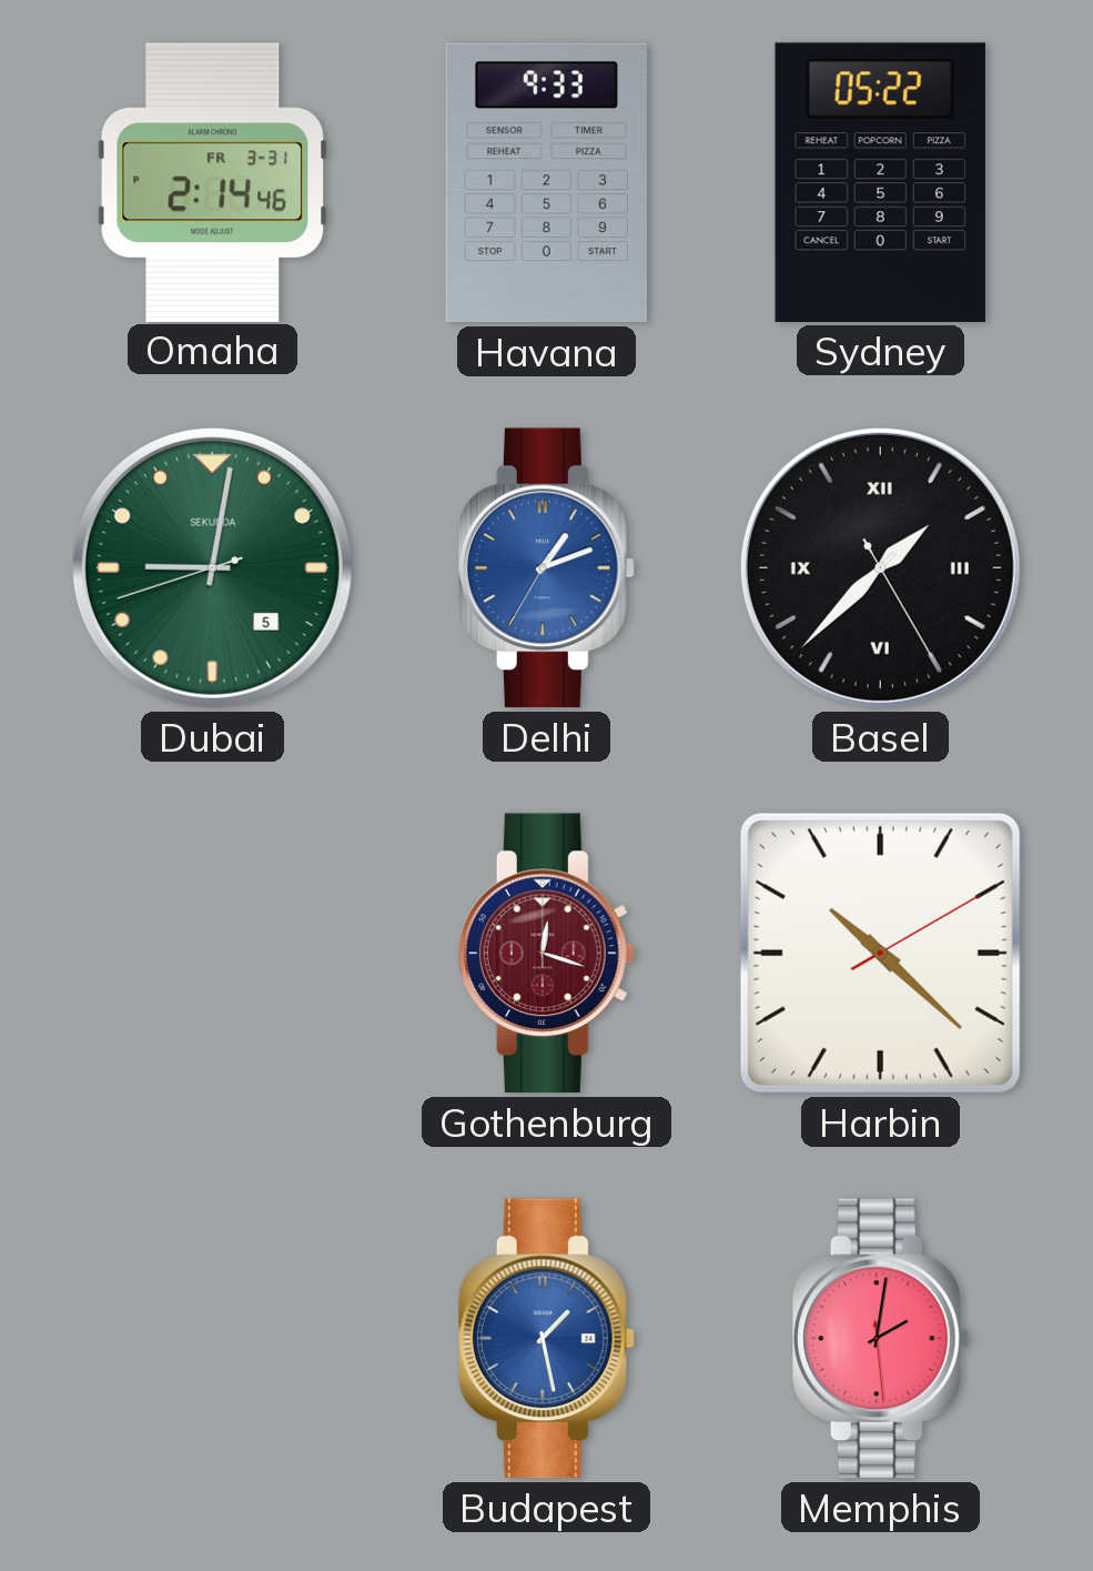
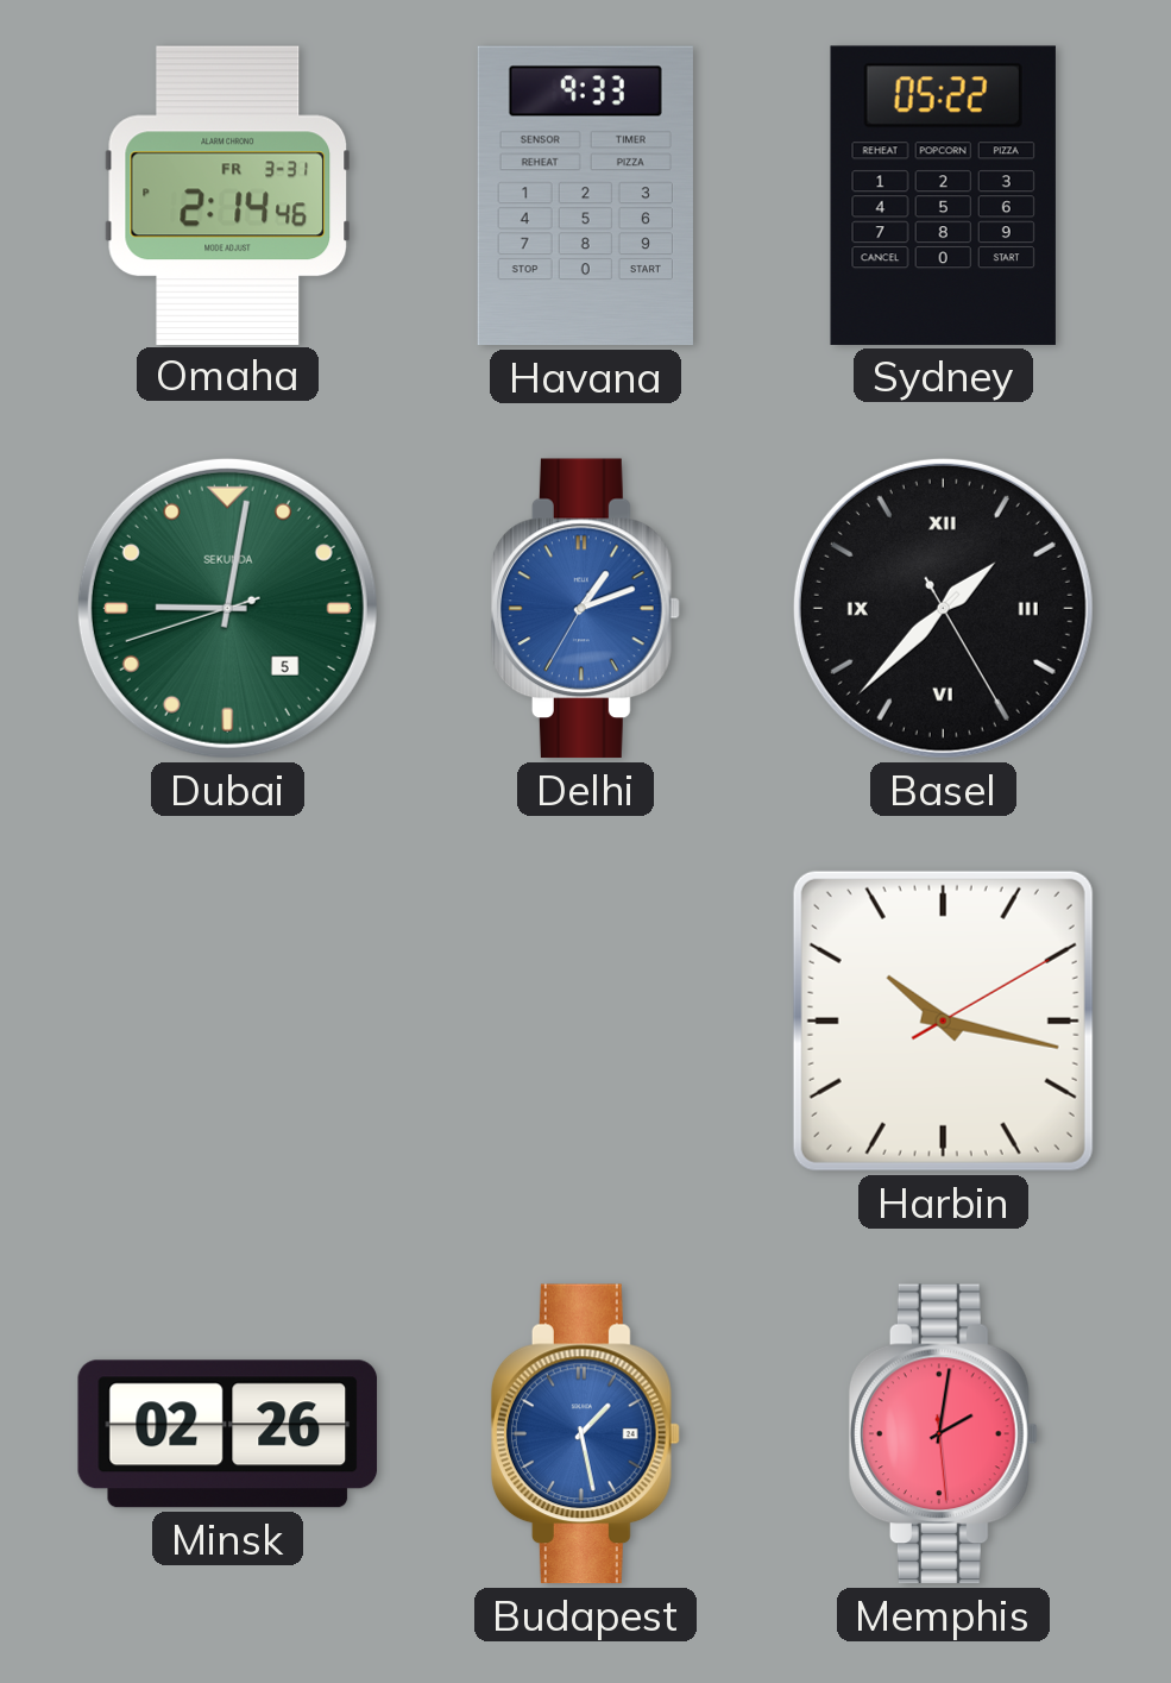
Gothenburg: 12:18 -> none (546, 954)
Harbin: 10:22 -> 10:17 (943, 1021)
Minsk: none -> 02:26 (228, 1434)
